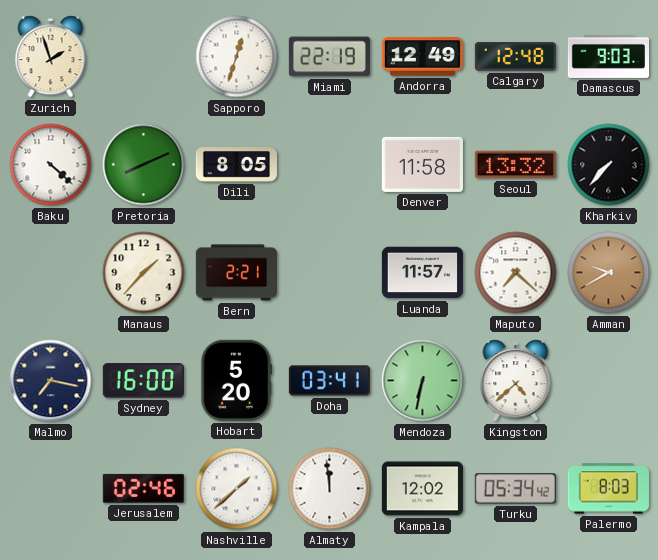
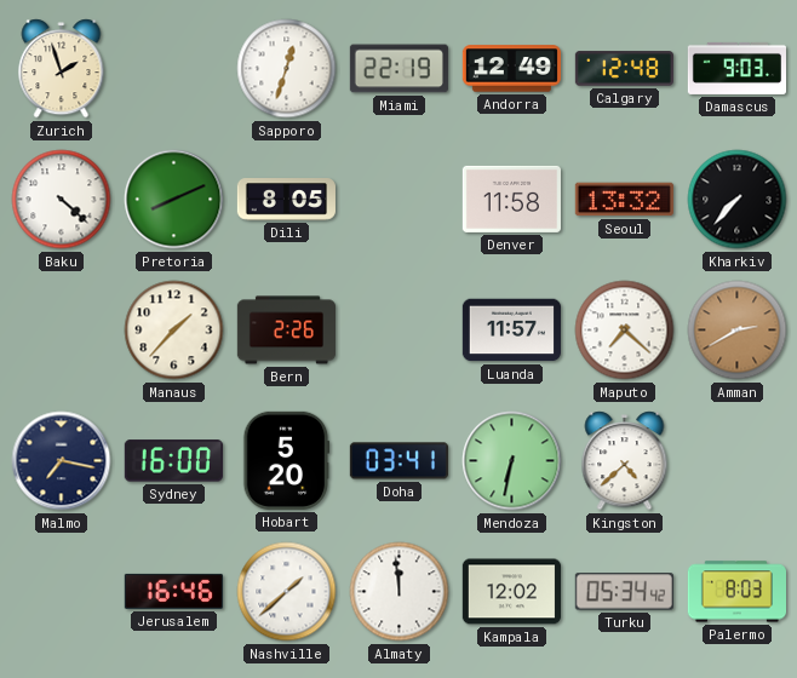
Bern: 2:21 -> 2:26 (286, 331)
Amman: 9:40 -> 2:40 (738, 331)
Jerusalem: 02:46 -> 16:46 (173, 591)
